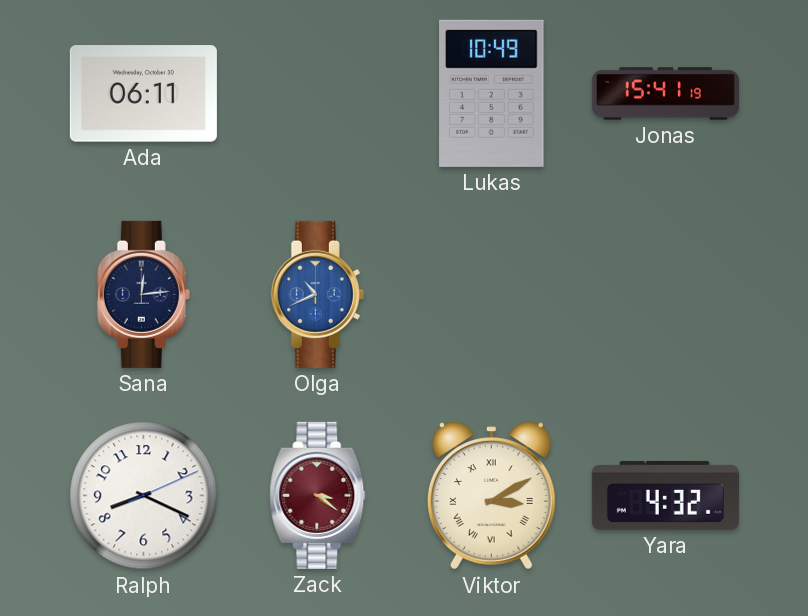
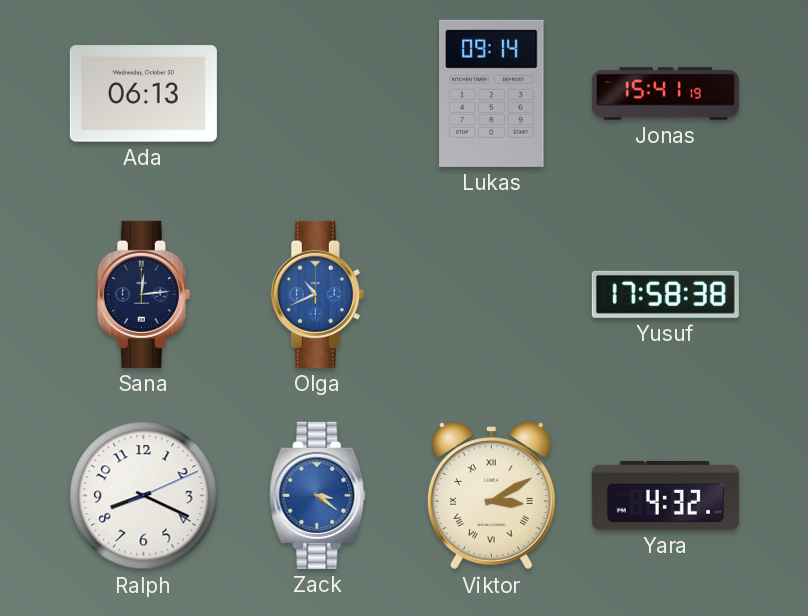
Ada: 06:11 -> 06:13 (143, 94)
Lukas: 10:49 -> 09:14 (492, 93)
Yusuf: none -> 17:58 (665, 294)
Zack dial: burgundy -> blue (318, 495)
